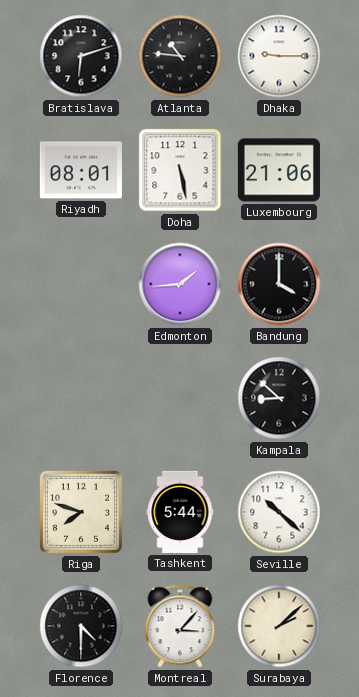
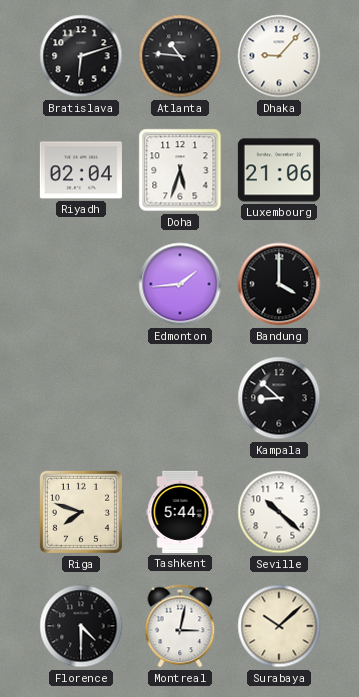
Dhaka: 9:15 -> 9:07 (279, 56)
Riyadh: 08:01 -> 02:04 (81, 170)
Doha: 5:28 -> 5:33 (180, 170)
Montreal: 3:07 -> 3:02 (180, 626)
Surabaya: 2:08 -> 10:08 (279, 626)
